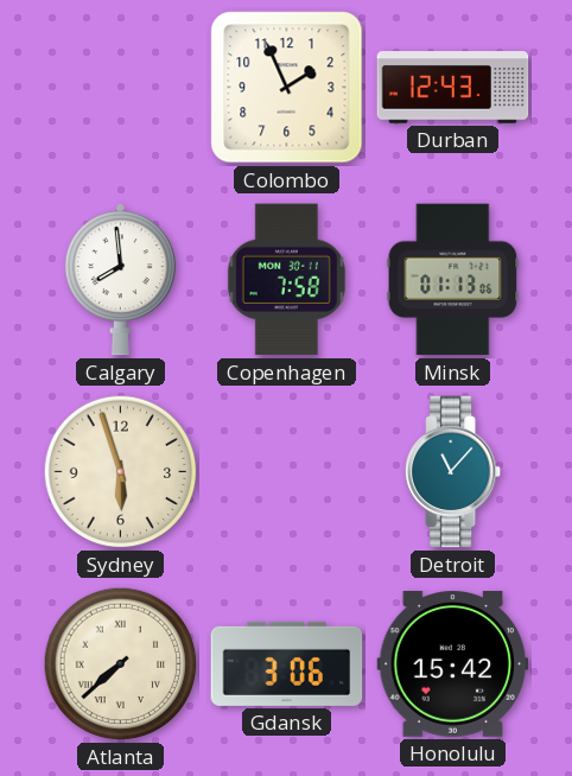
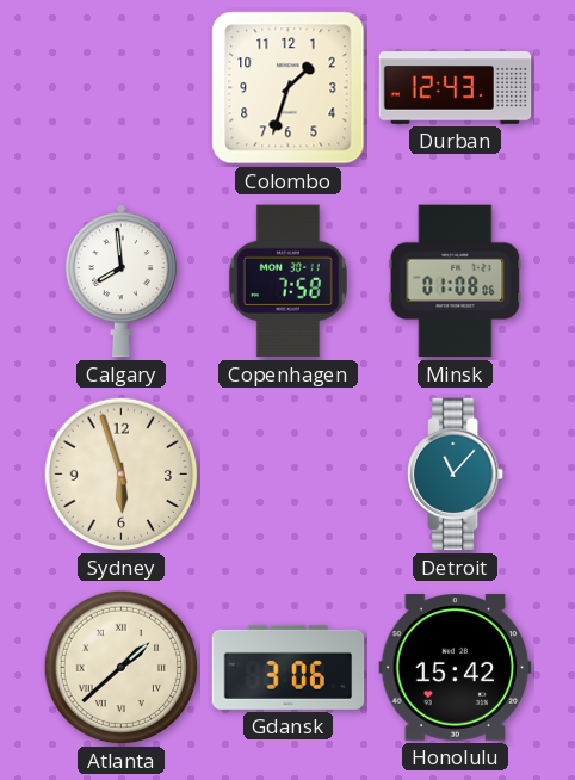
Colombo: 1:56 -> 1:33 (289, 88)
Minsk: 01:13 -> 01:08 (456, 281)
Atlanta: 7:38 -> 1:38 (122, 668)
